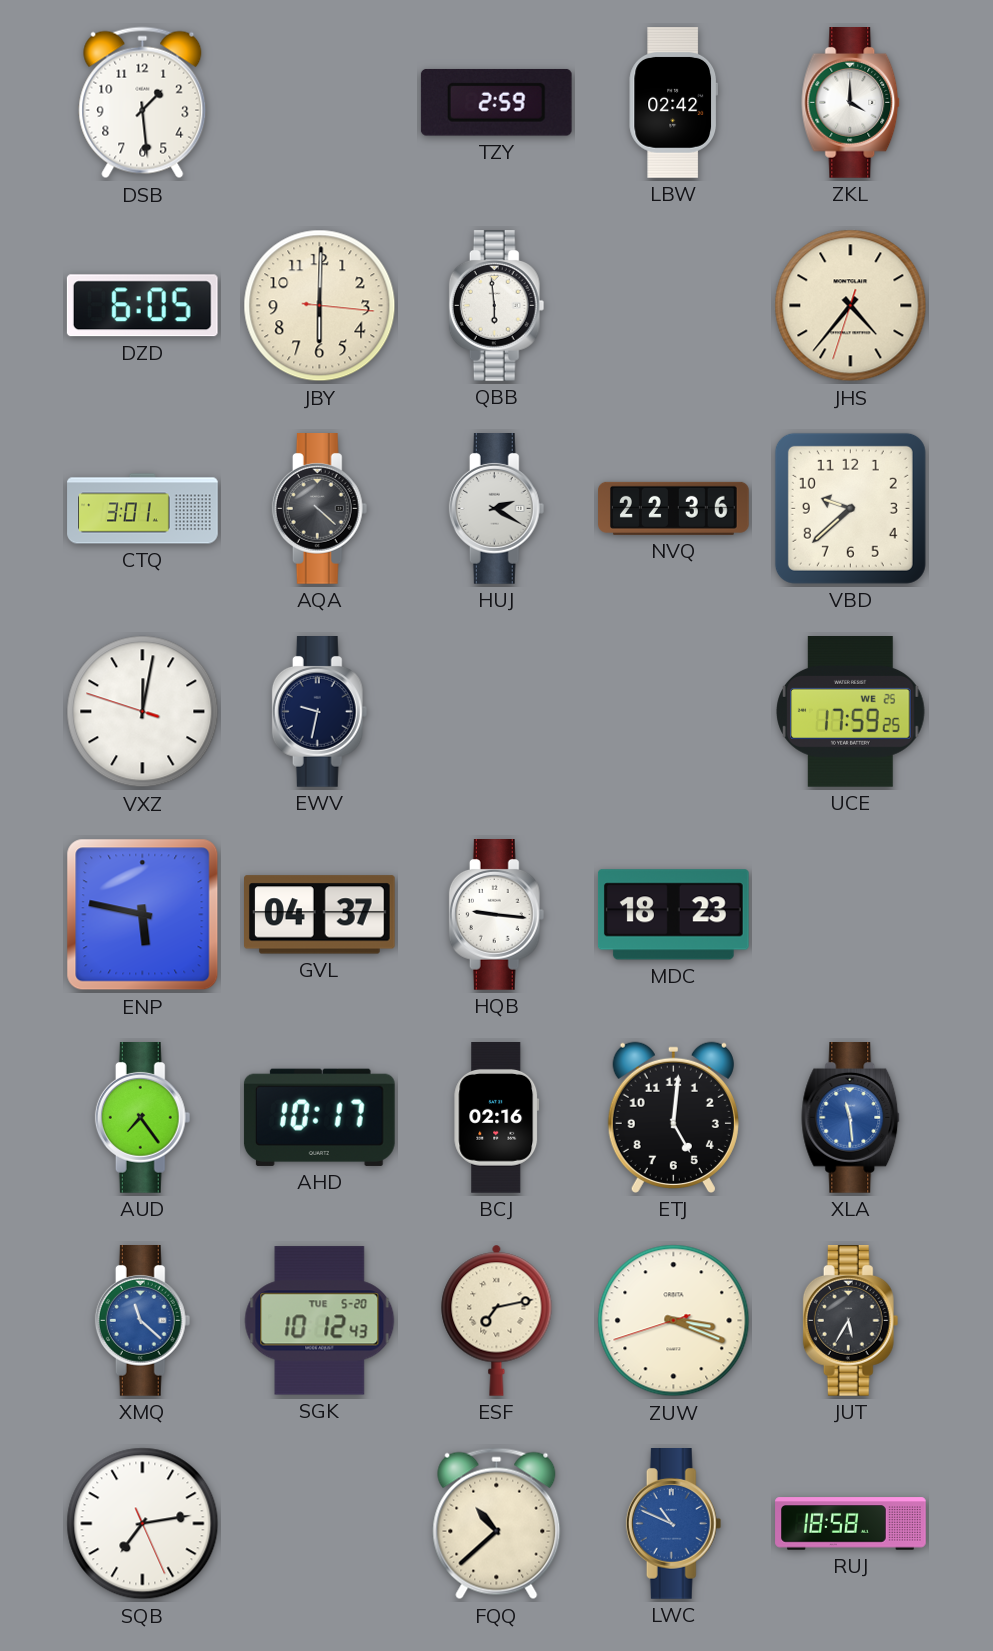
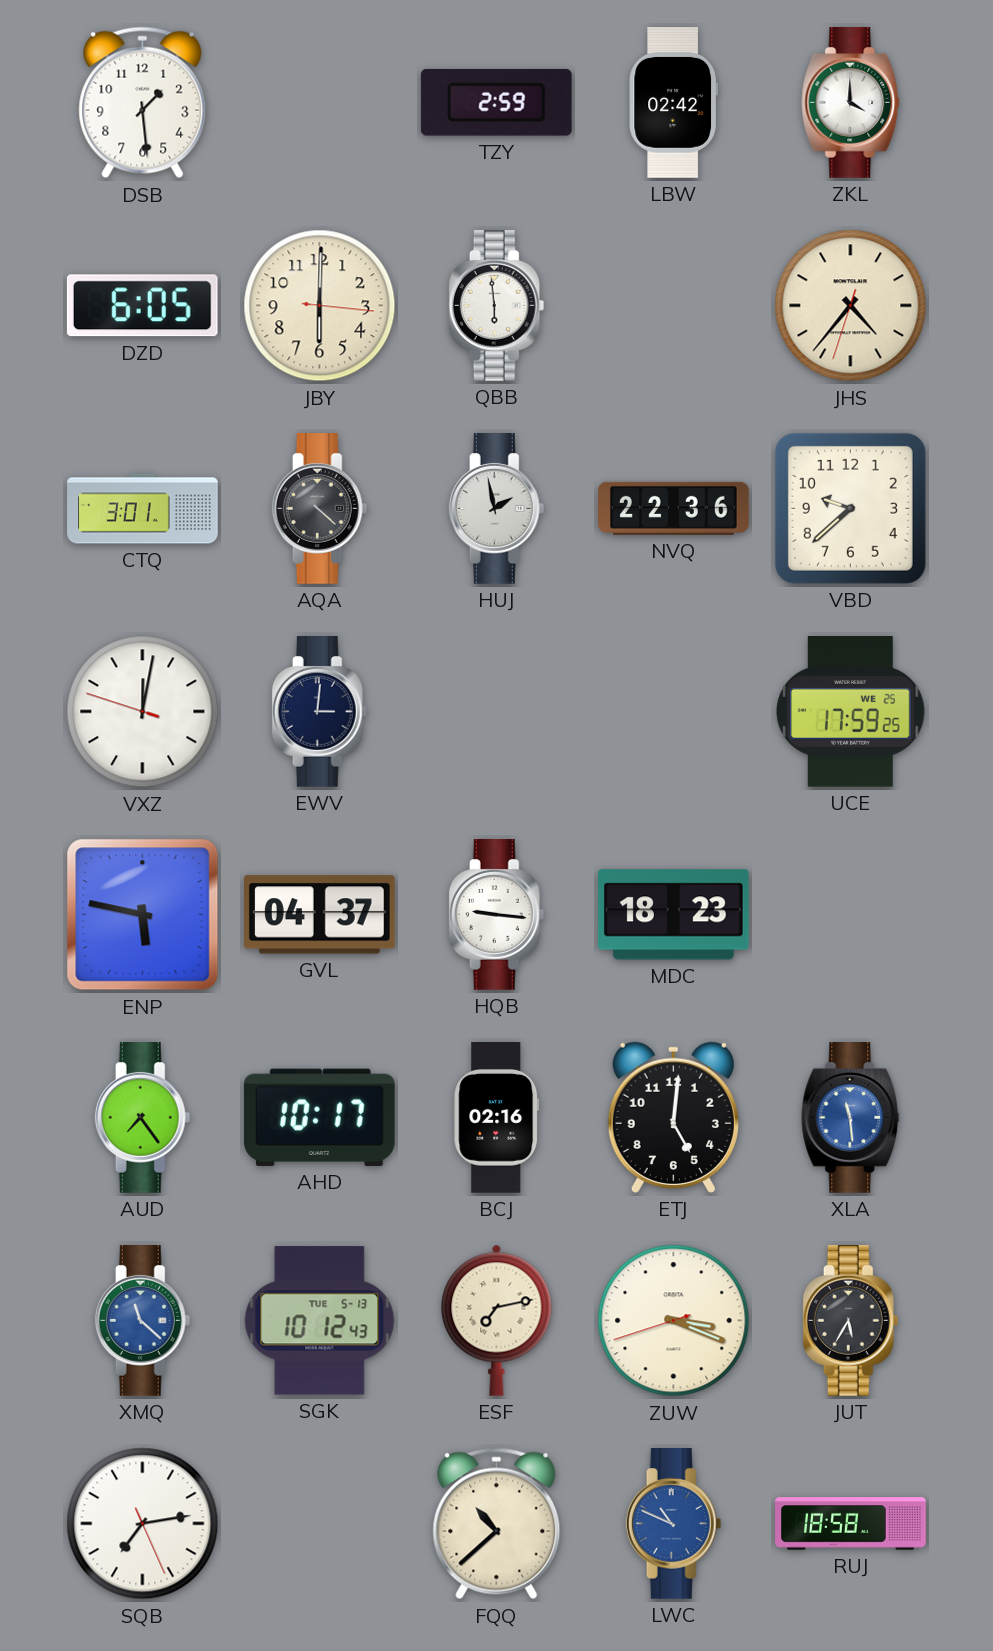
HUJ: 2:20 -> 1:58 (497, 509)
EWV: 9:32 -> 3:01 (320, 712)
SGK date: TUE 5-20 -> TUE 5-13 (320, 1321)
